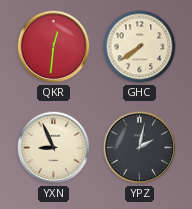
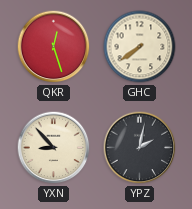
QKR: 12:31 -> 12:27 (54, 47)
YXN: 8:56 -> 8:53 (54, 148)
